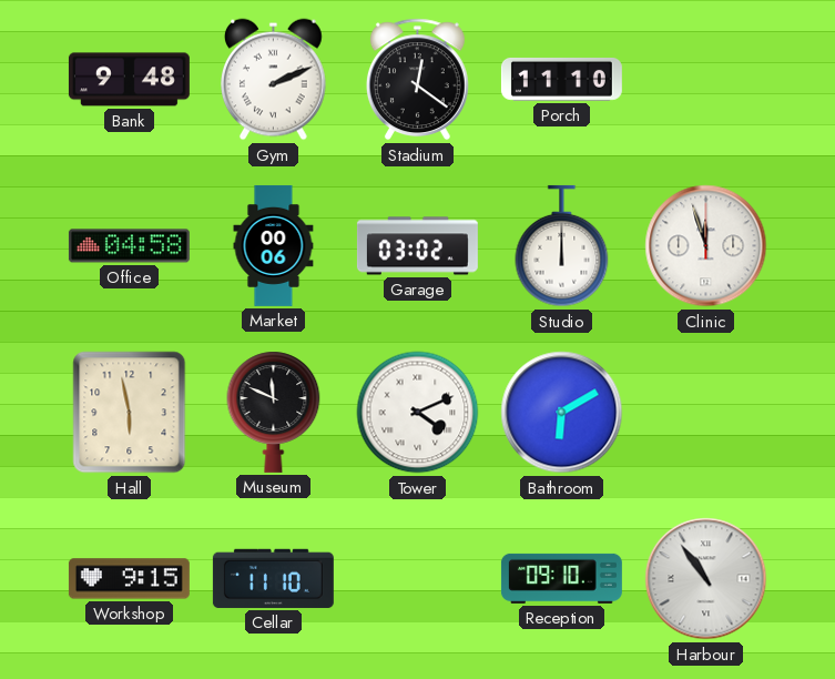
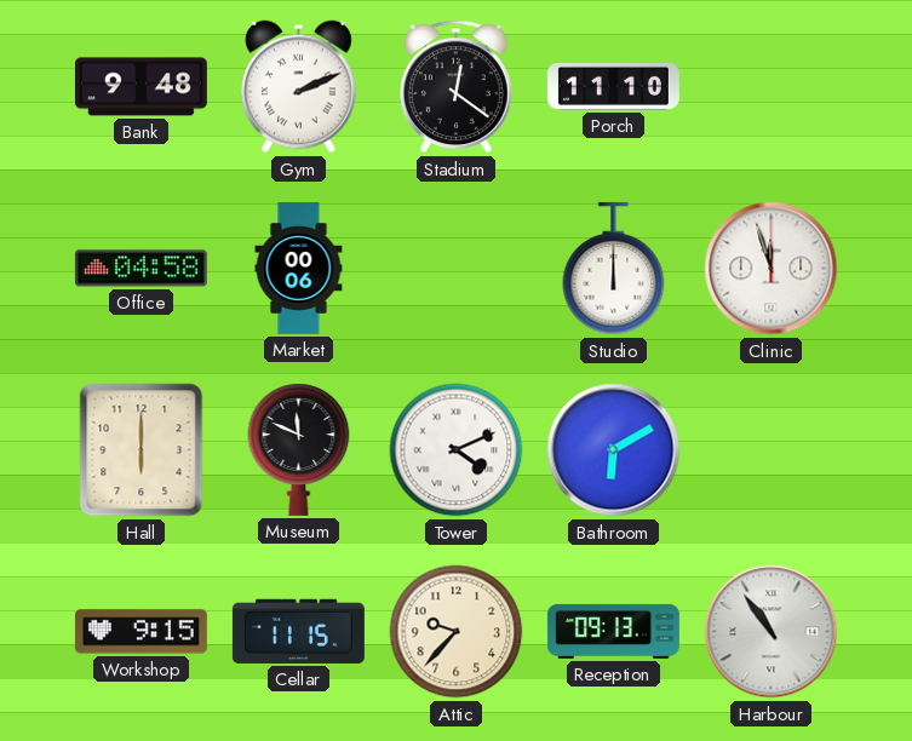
Garage: 03:02 -> none (417, 246)
Hall: 5:58 -> 6:00 (142, 450)
Cellar: 11:10 -> 11:15 (298, 631)
Attic: none -> 9:37 (457, 632)
Reception: 09:10 -> 09:13 (613, 631)
